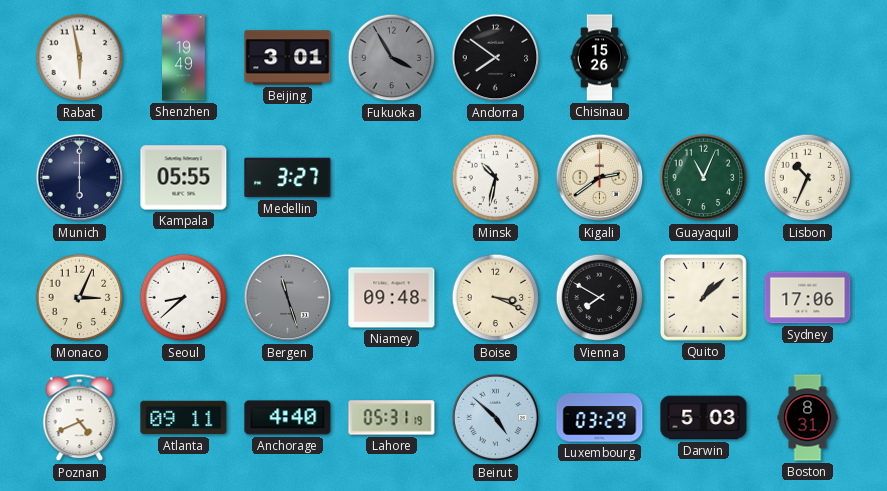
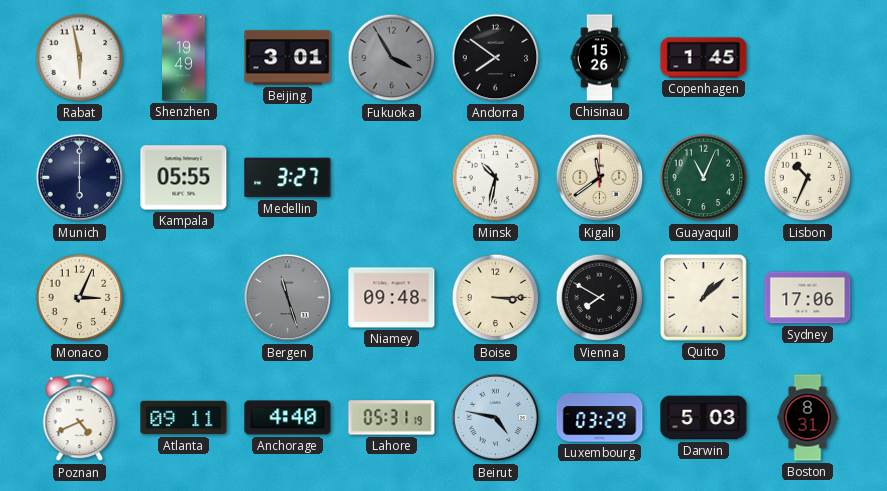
Copenhagen: none -> 1:45 (704, 58)
Kigali: 2:39 -> 11:39 (600, 178)
Seoul: 8:38 -> none (184, 298)
Boise: 3:19 -> 3:15 (496, 298)
Beirut: 4:52 -> 4:47 (496, 418)
